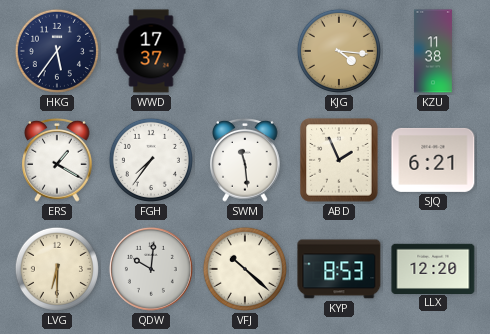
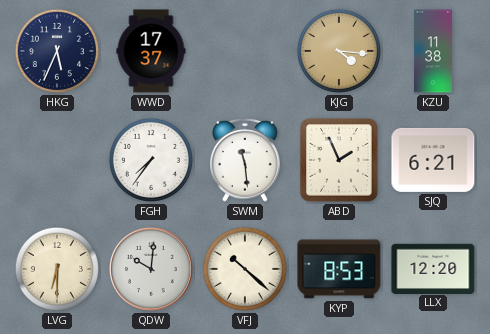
HKG: 5:36 -> 5:34 (57, 51)
ERS: 1:20 -> none (57, 161)
